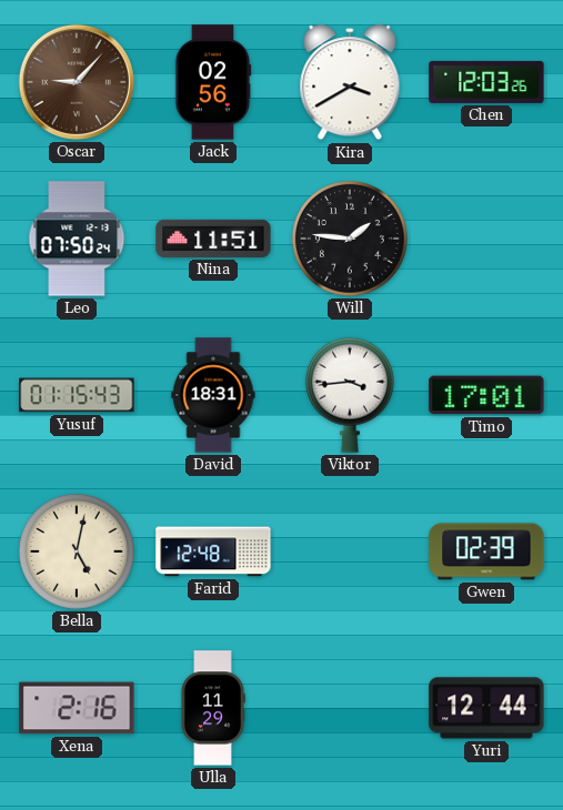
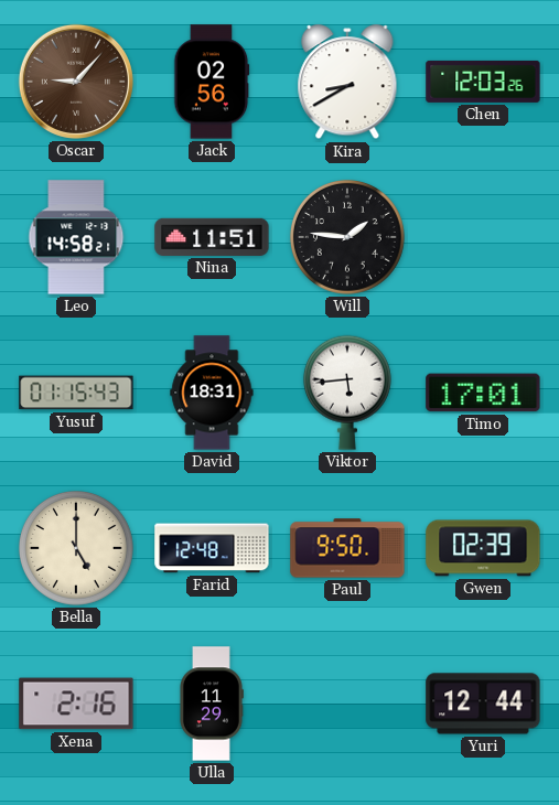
Kira: 3:40 -> 8:40 (347, 83)
Leo: 07:50 -> 14:58 (76, 237)
Viktor: 3:44 -> 5:44 (347, 393)
Bella: 5:02 -> 5:00 (76, 548)
Paul: none -> 9:50 (347, 548)
